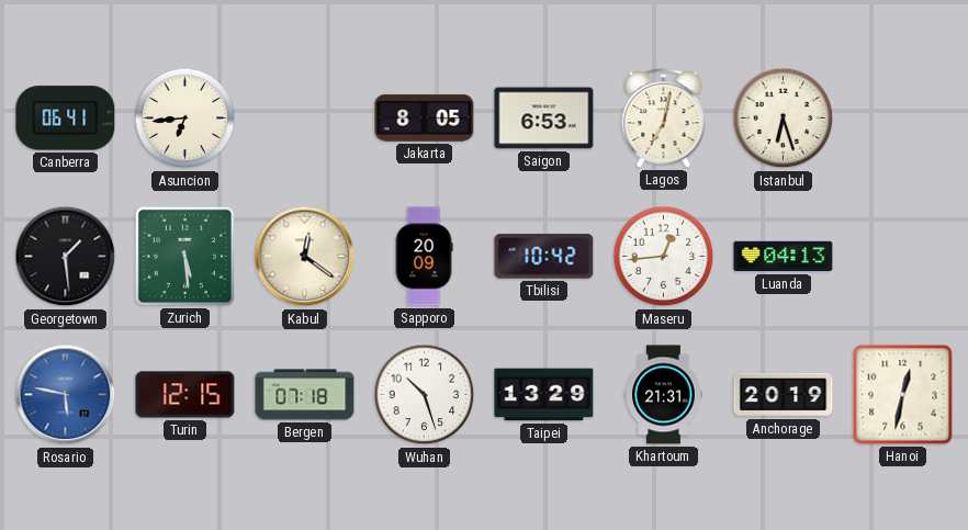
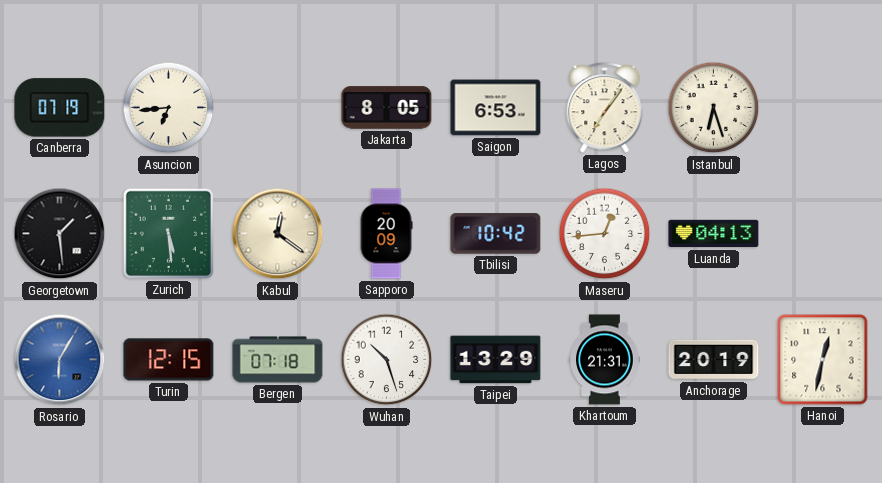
Canberra: 06:41 -> 07:19 (60, 108)
Lagos: 7:02 -> 7:06 (605, 107)
Rosario: 5:47 -> 6:05 (60, 360)
